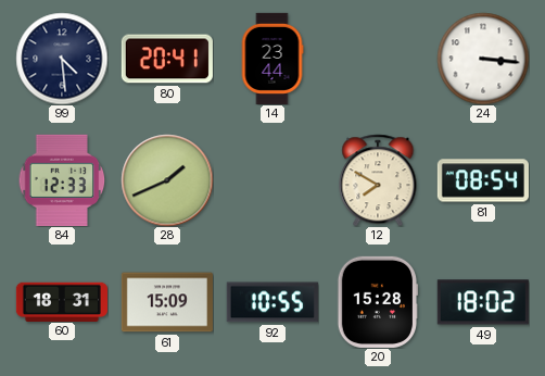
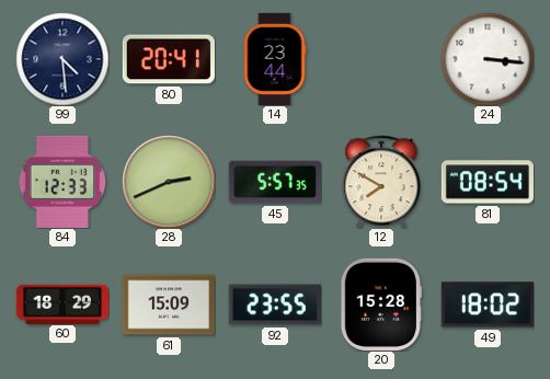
28: 1:41 -> 2:41 (169, 182)
45: none -> 5:57 (275, 182)
60: 18:31 -> 18:29 (62, 303)
92: 10:55 -> 23:55 (275, 305)
